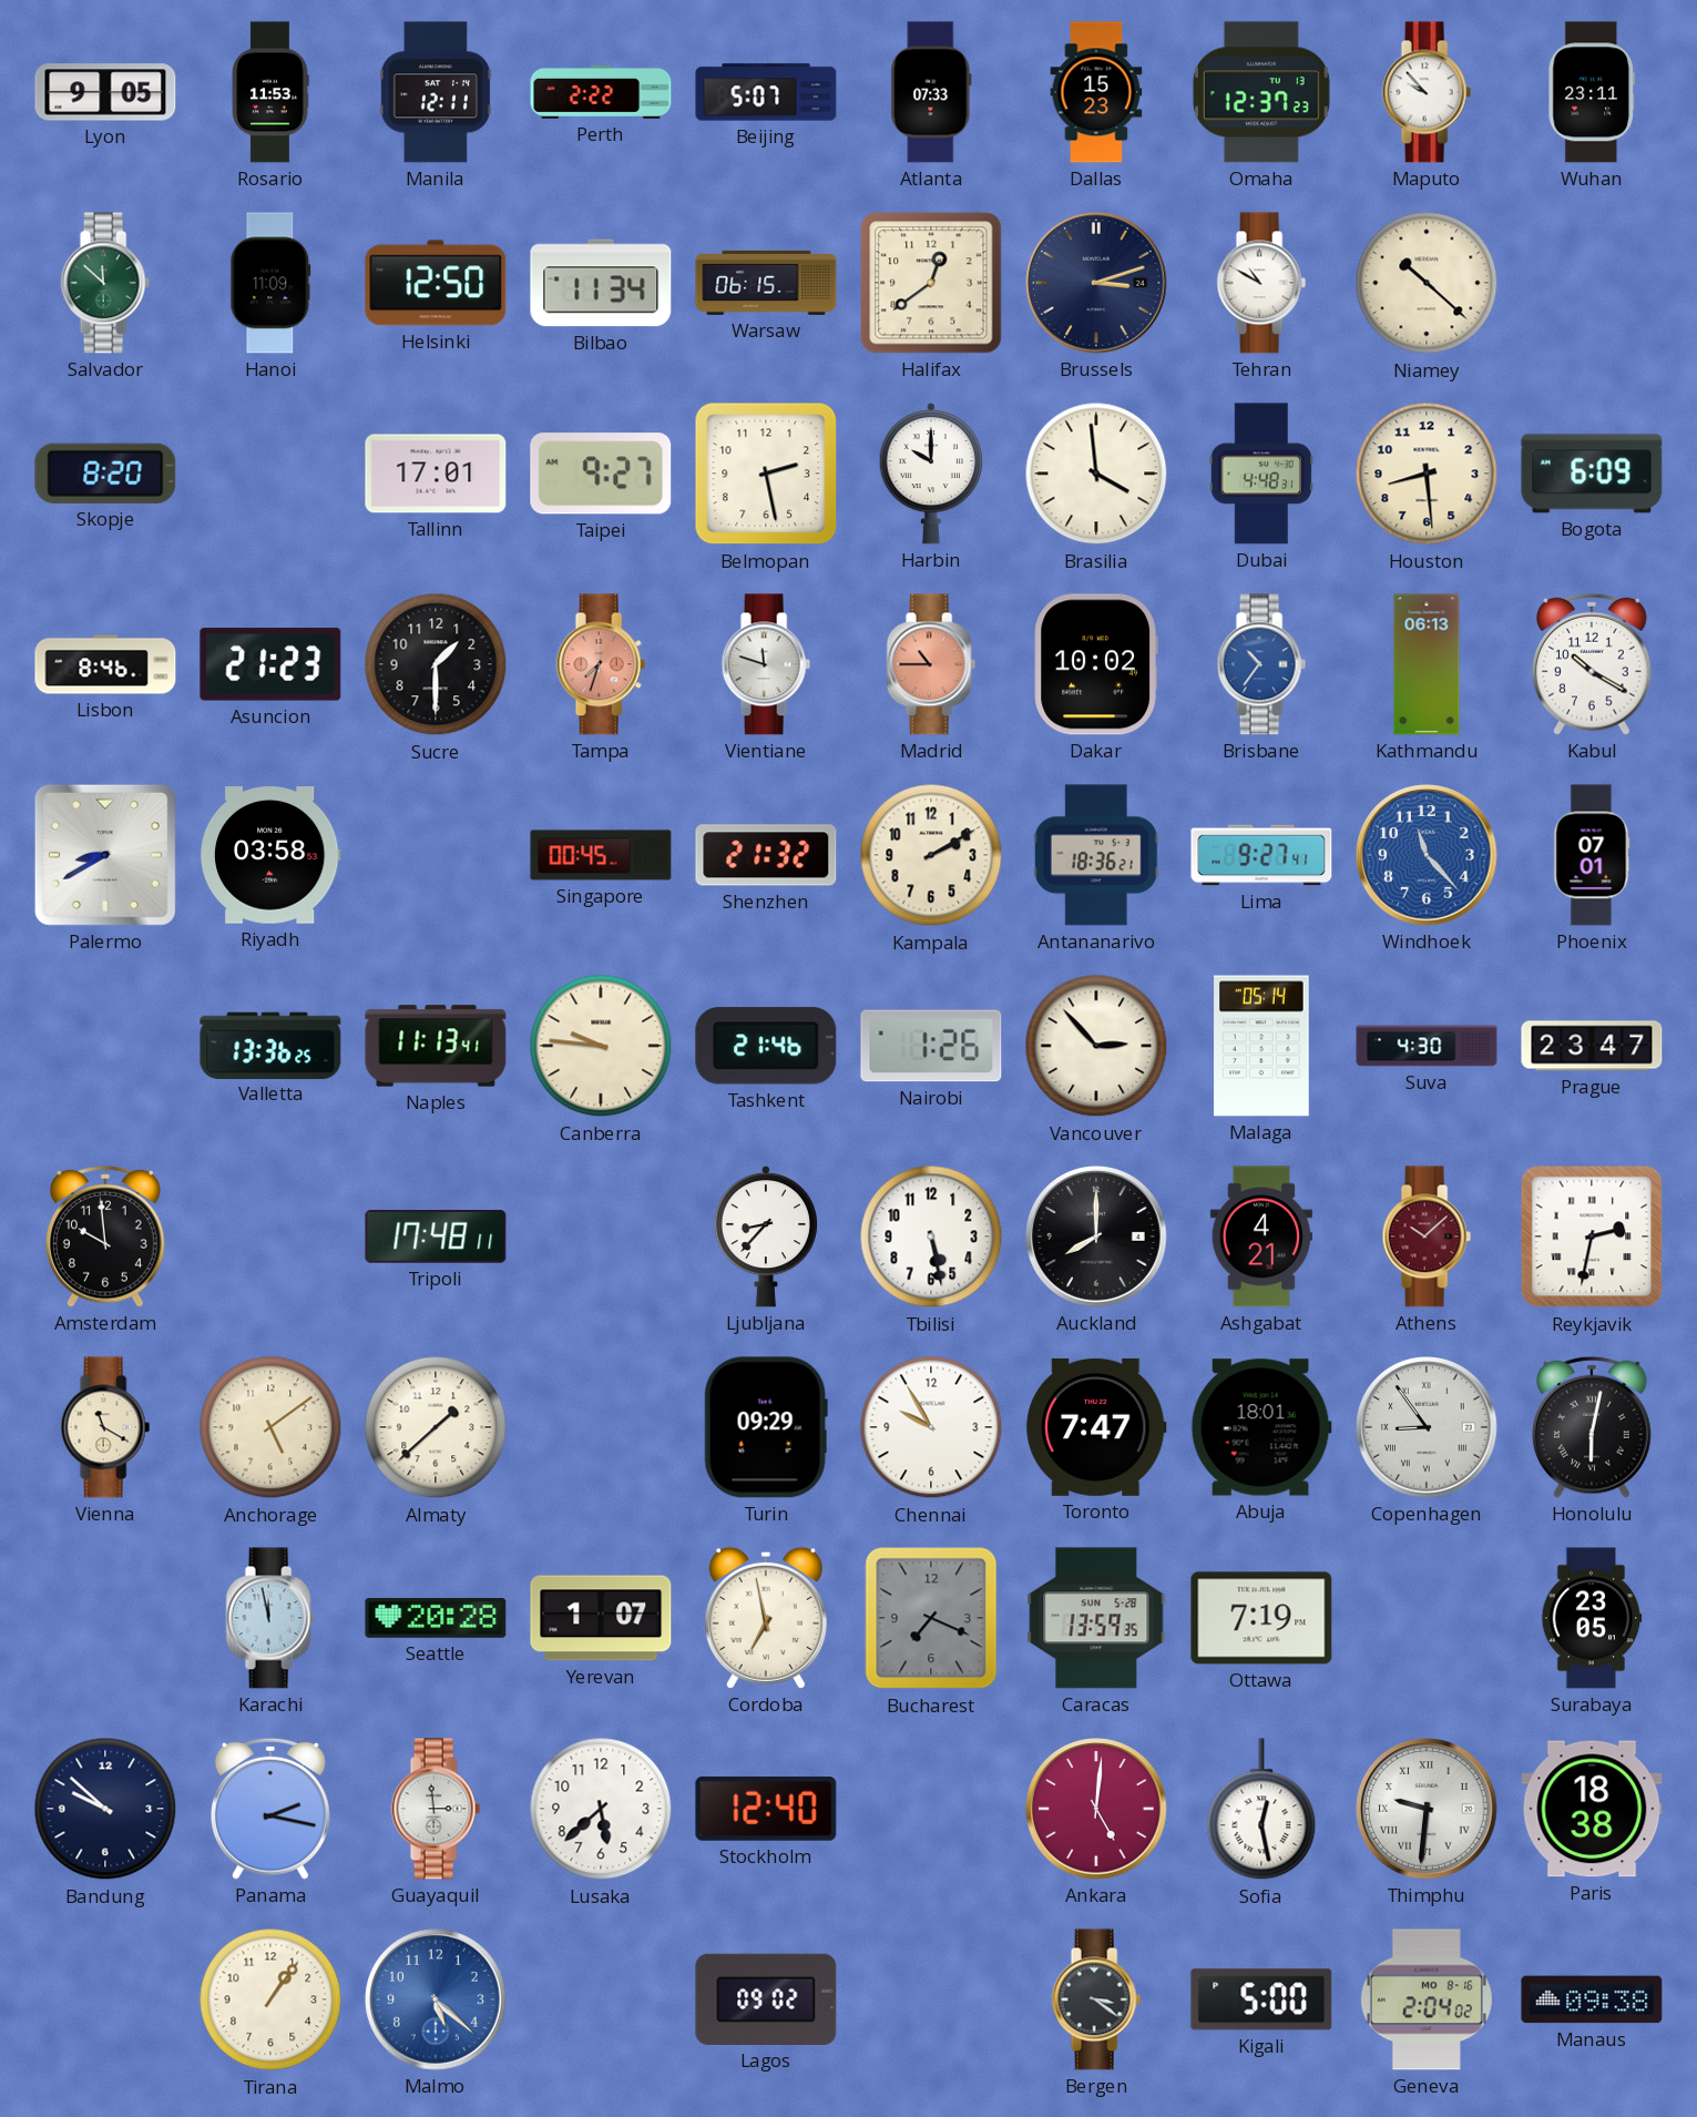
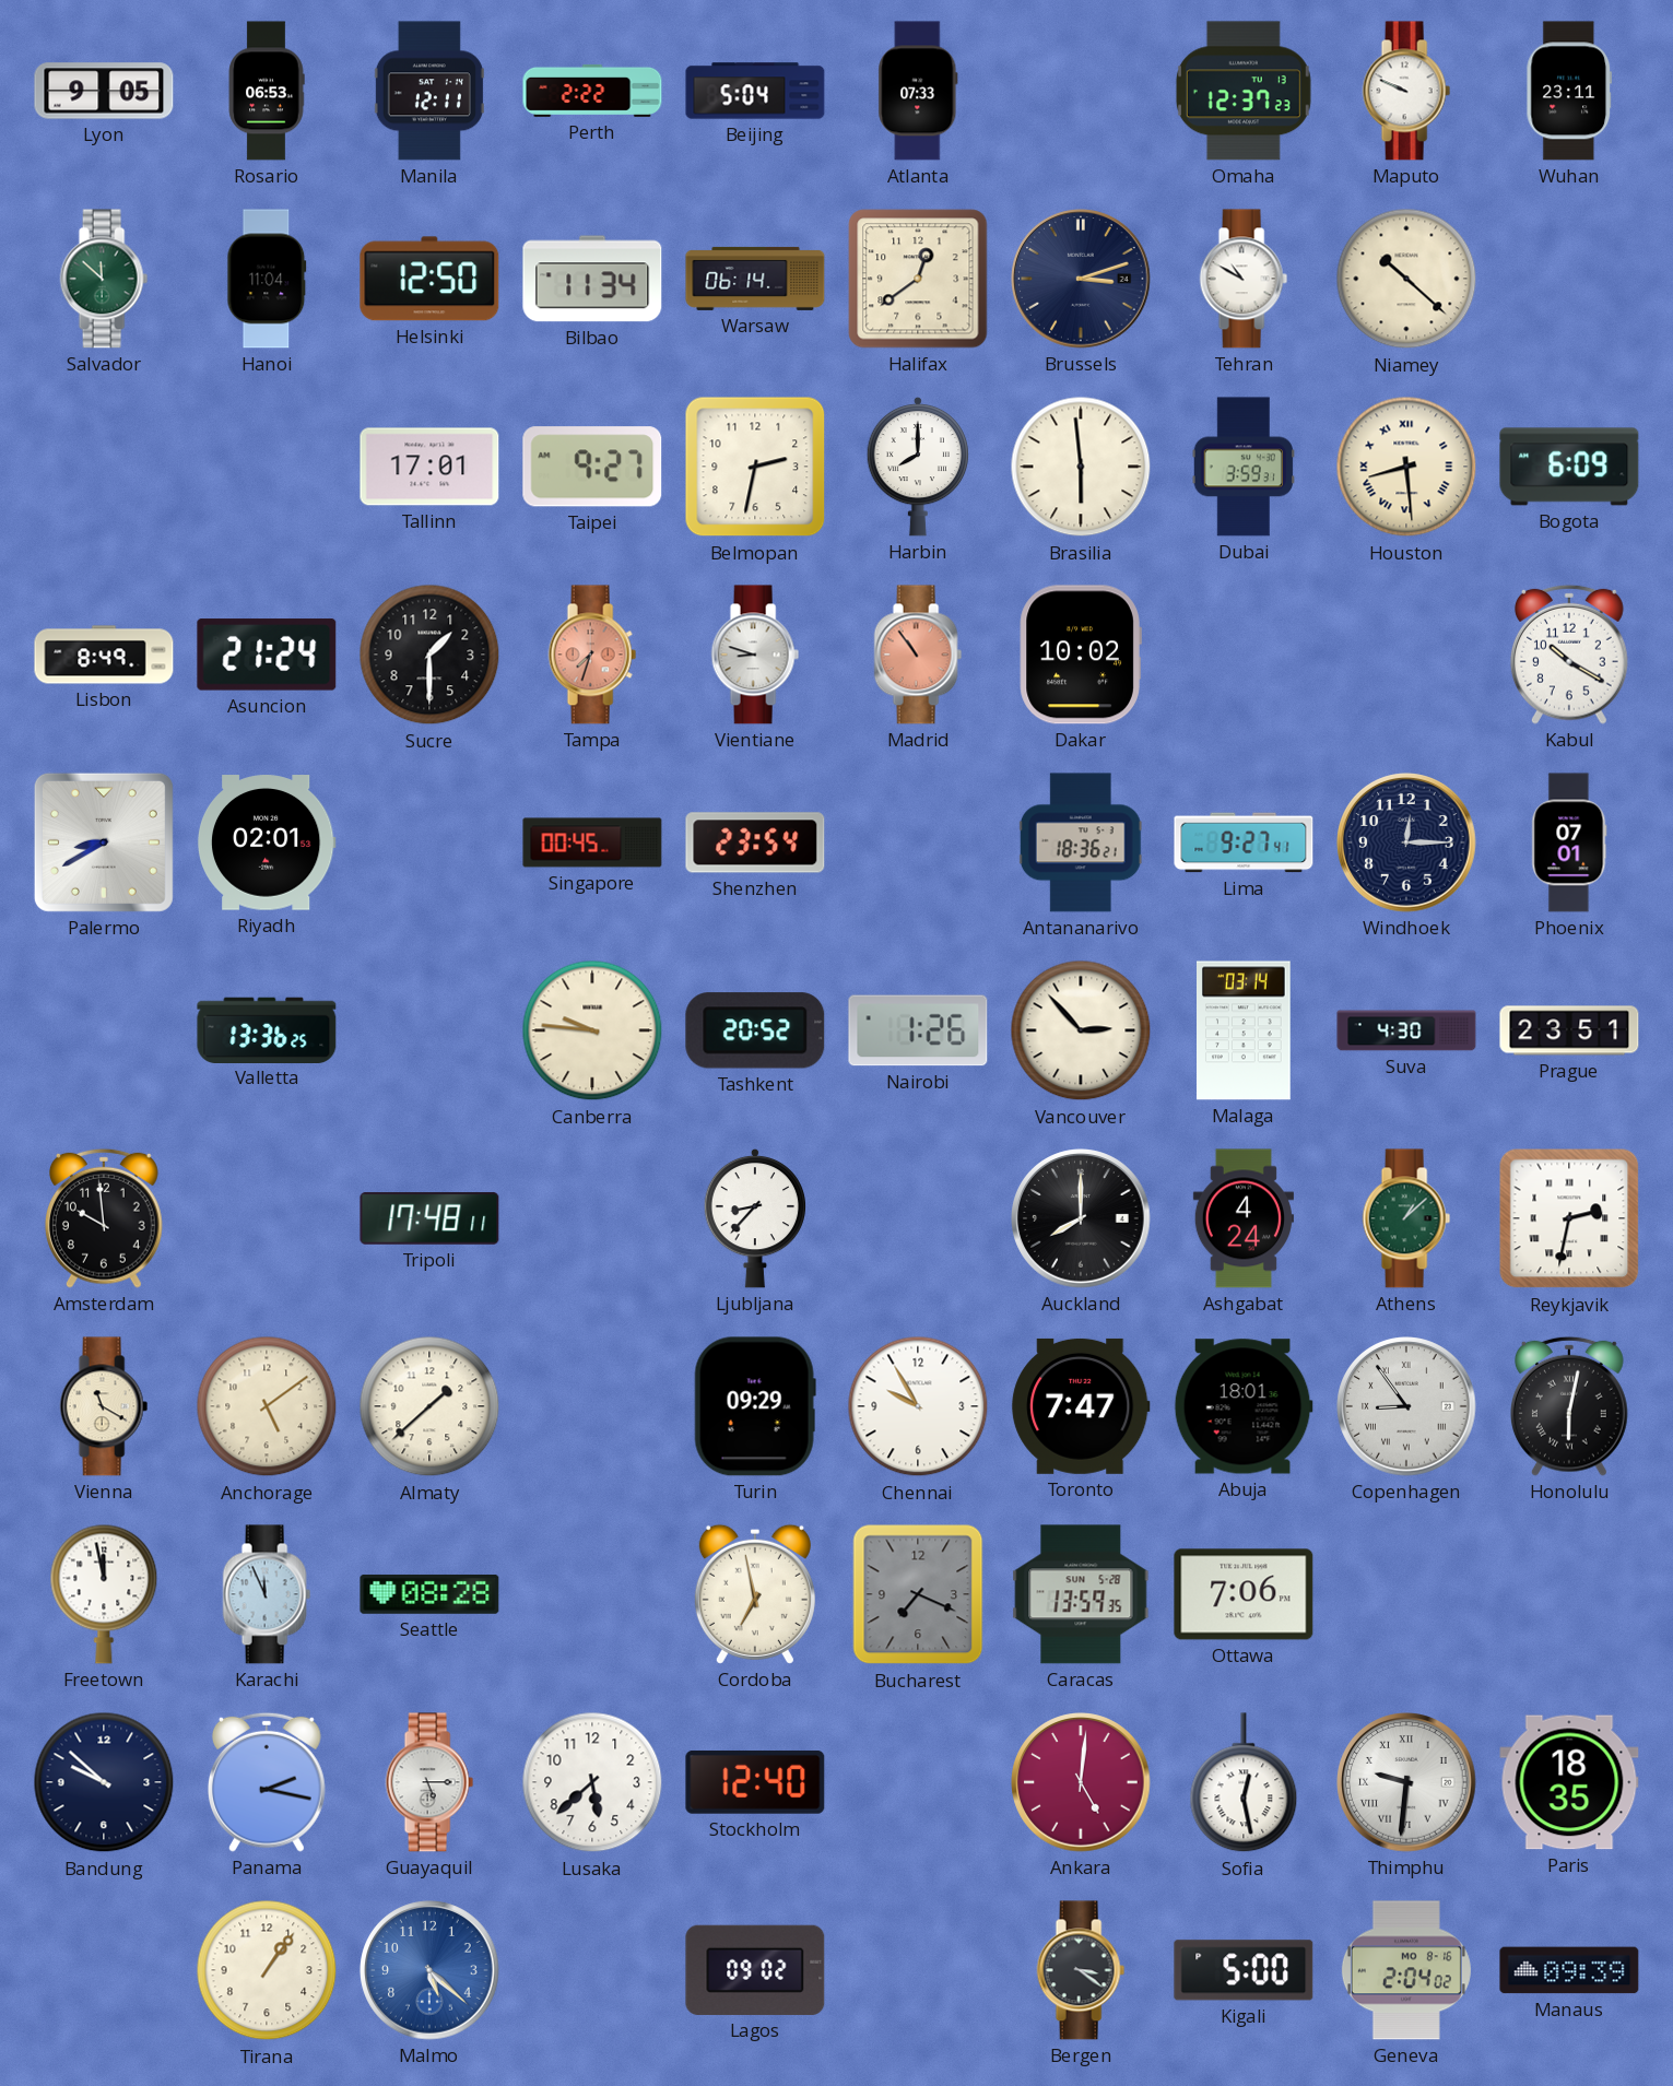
Rosario: 11:53 -> 06:53 (267, 91)
Beijing: 5:07 -> 5:04 (755, 91)
Dallas: 15:23 -> none (1096, 92)
Maputo: 9:53 -> 9:49 (1406, 91)
Hanoi: 11:09 -> 11:04 (267, 279)
Warsaw: 06:15 -> 06:14 (755, 279)
Skopje: 8:20 -> none (105, 474)
Belmopan: 2:28 -> 2:32 (755, 467)
Harbin: 10:00 -> 8:00 (917, 467)
Brasilia: 3:59 -> 5:59 (1081, 467)
Dubai: 4:48 -> 3:59 (1244, 467)
Houston numerals: Arabic -> Roman (1406, 467)
Lisbon: 8:46 -> 8:49 (104, 655)
Asuncion: 21:23 -> 21:24 (267, 655)
Vientiane: 11:48 -> 8:48 (755, 655)
Madrid: 10:45 -> 10:54 (918, 655)
Brisbane: 10:36 -> none (1261, 664)
Kathmandu: 06:13 -> none (1427, 664)
Riyadh: 03:58 -> 02:01 (267, 842)
Shenzhen: 21:32 -> 23:54 (755, 842)
Kampala: 2:10 -> none (931, 855)
Windhoek: 11:23 -> 12:15 (1406, 842)
Windhoek dial: blue -> navy (1406, 842)
Naples: 11:13 -> none (436, 1046)
Tashkent: 21:46 -> 20:52 (755, 1030)
Malaga: 05:14 -> 03:14 (1244, 1030)
Prague: 23:47 -> 23:51 (1569, 1030)
Tbilisi: 5:28 -> none (931, 1236)
Ashgabat: 4:21 -> 4:24 (1244, 1218)
Athens: 10:08 -> 1:08 (1406, 1218)
Athens dial: burgundy -> green (1406, 1218)
Freetown: none -> 11:58 (104, 1594)
Karachi: 11:58 -> 11:56 (267, 1594)
Seattle: 20:28 -> 08:28 (429, 1594)
Yerevan: 1:07 -> none (601, 1618)
Ottawa: 7:19 -> 7:06 (1244, 1594)
Surabaya: 23:05 -> none (1592, 1618)
Guayaquil: 2:59 -> 5:15 (429, 1782)
Paris: 18:38 -> 18:35 (1569, 1782)
Manaus: 09:38 -> 09:39 (1569, 1970)
